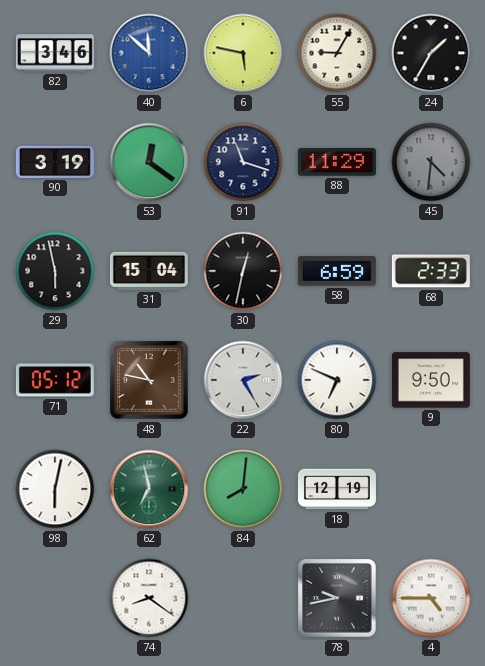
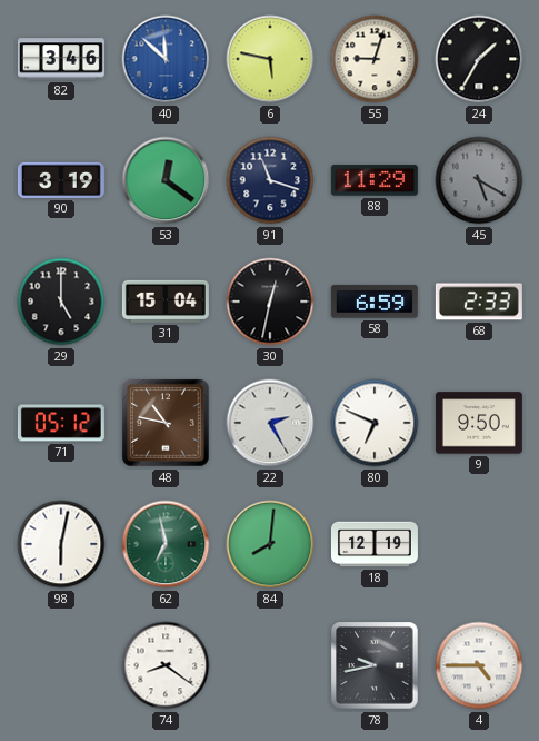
55: 9:05 -> 9:03 (375, 59)
45: 4:31 -> 5:20 (479, 180)
29: 5:58 -> 5:00 (61, 302)
